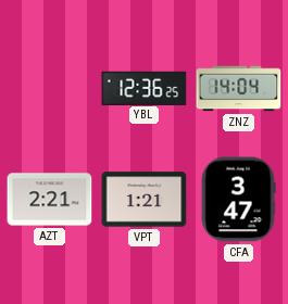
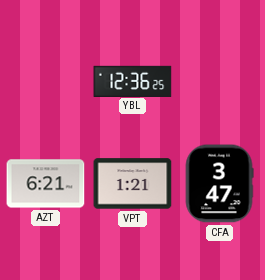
ZNZ: 14:04 -> none (239, 89)
AZT: 2:21 -> 6:21 (46, 184)
